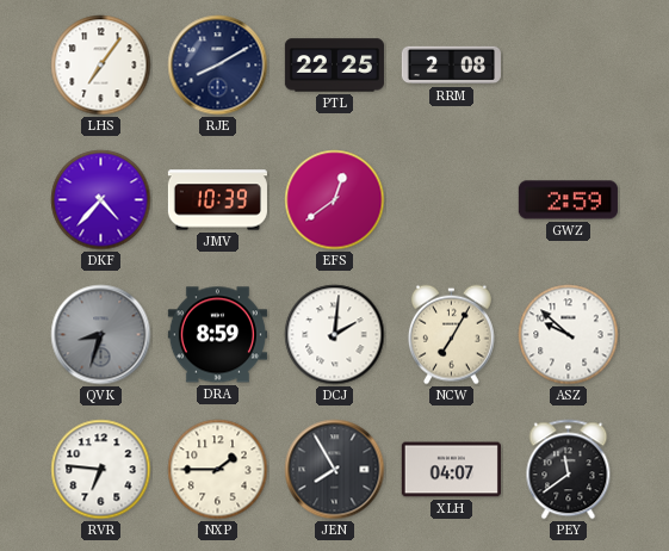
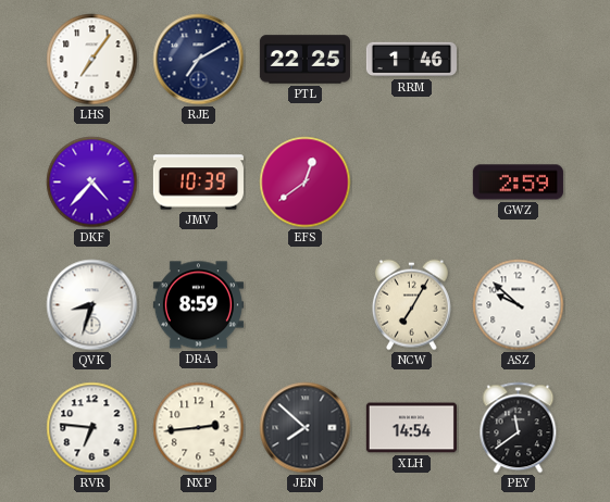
RJE: 8:10 -> 7:10 (199, 60)
RRM: 2:08 -> 1:46 (411, 60)
QVK dial: grey -> white (92, 305)
DCJ: 2:01 -> none (335, 335)
NXP: 1:45 -> 2:44 (199, 428)
JEN: 7:55 -> 7:52 (306, 428)
XLH: 04:07 -> 14:54 (411, 428)
